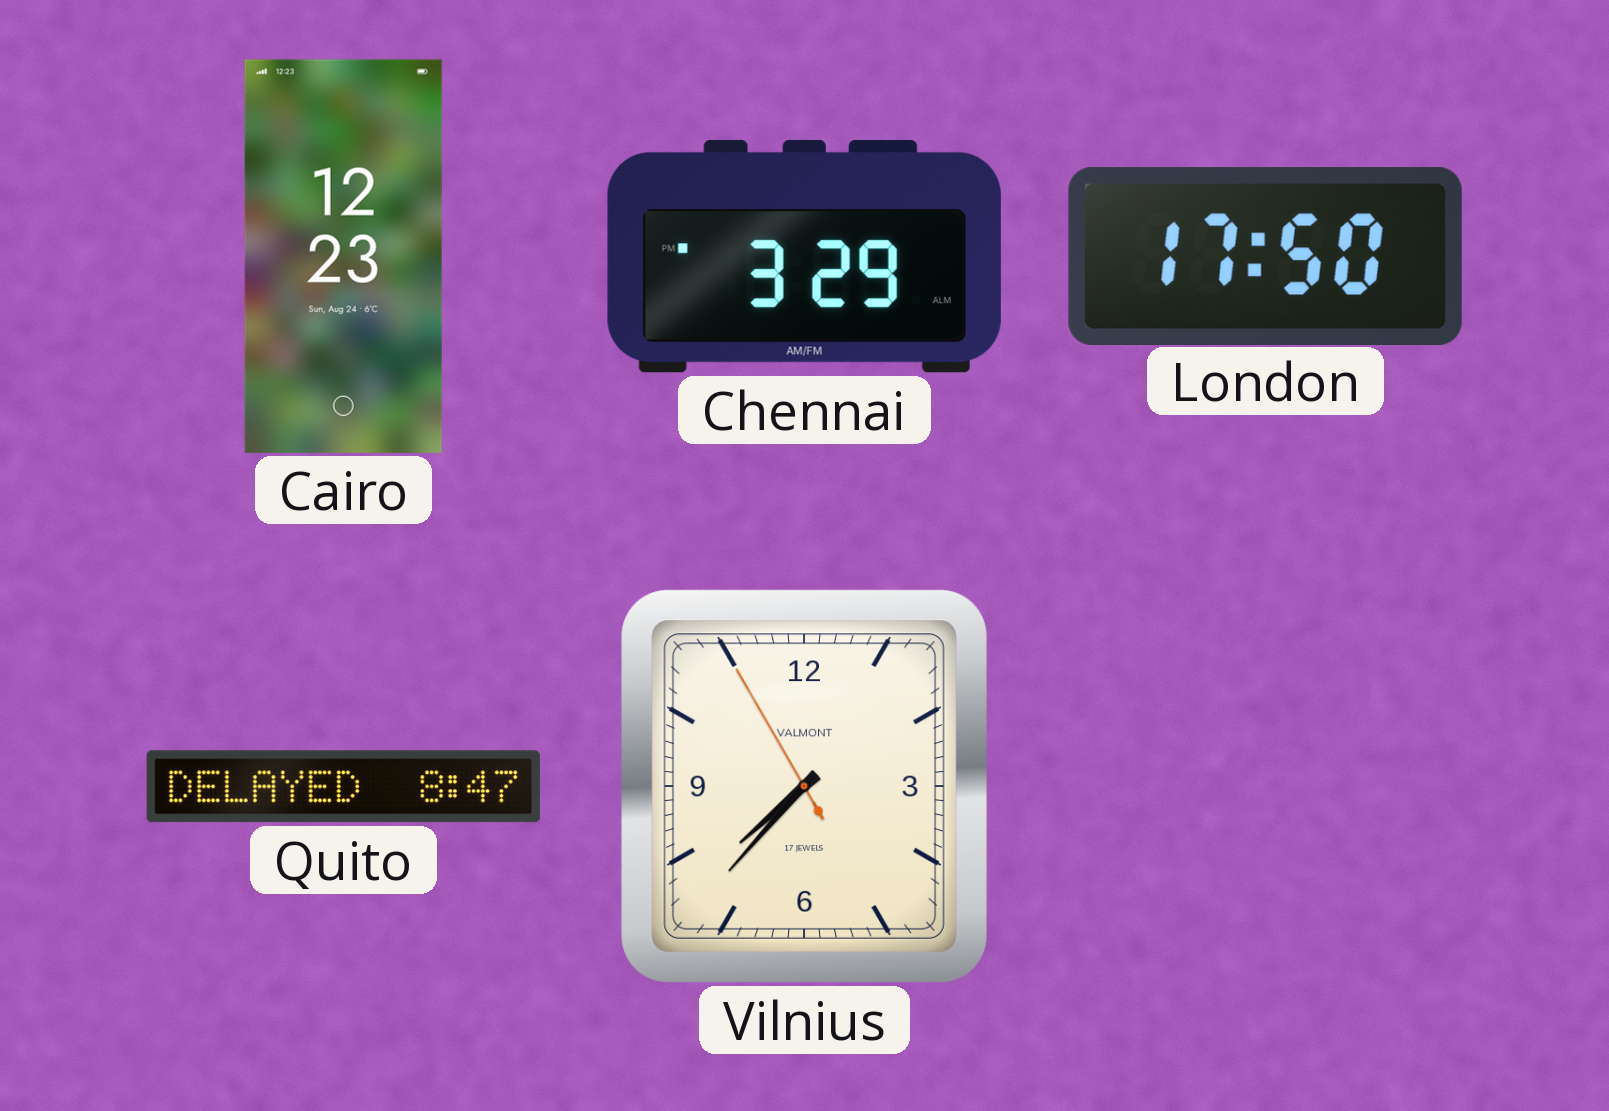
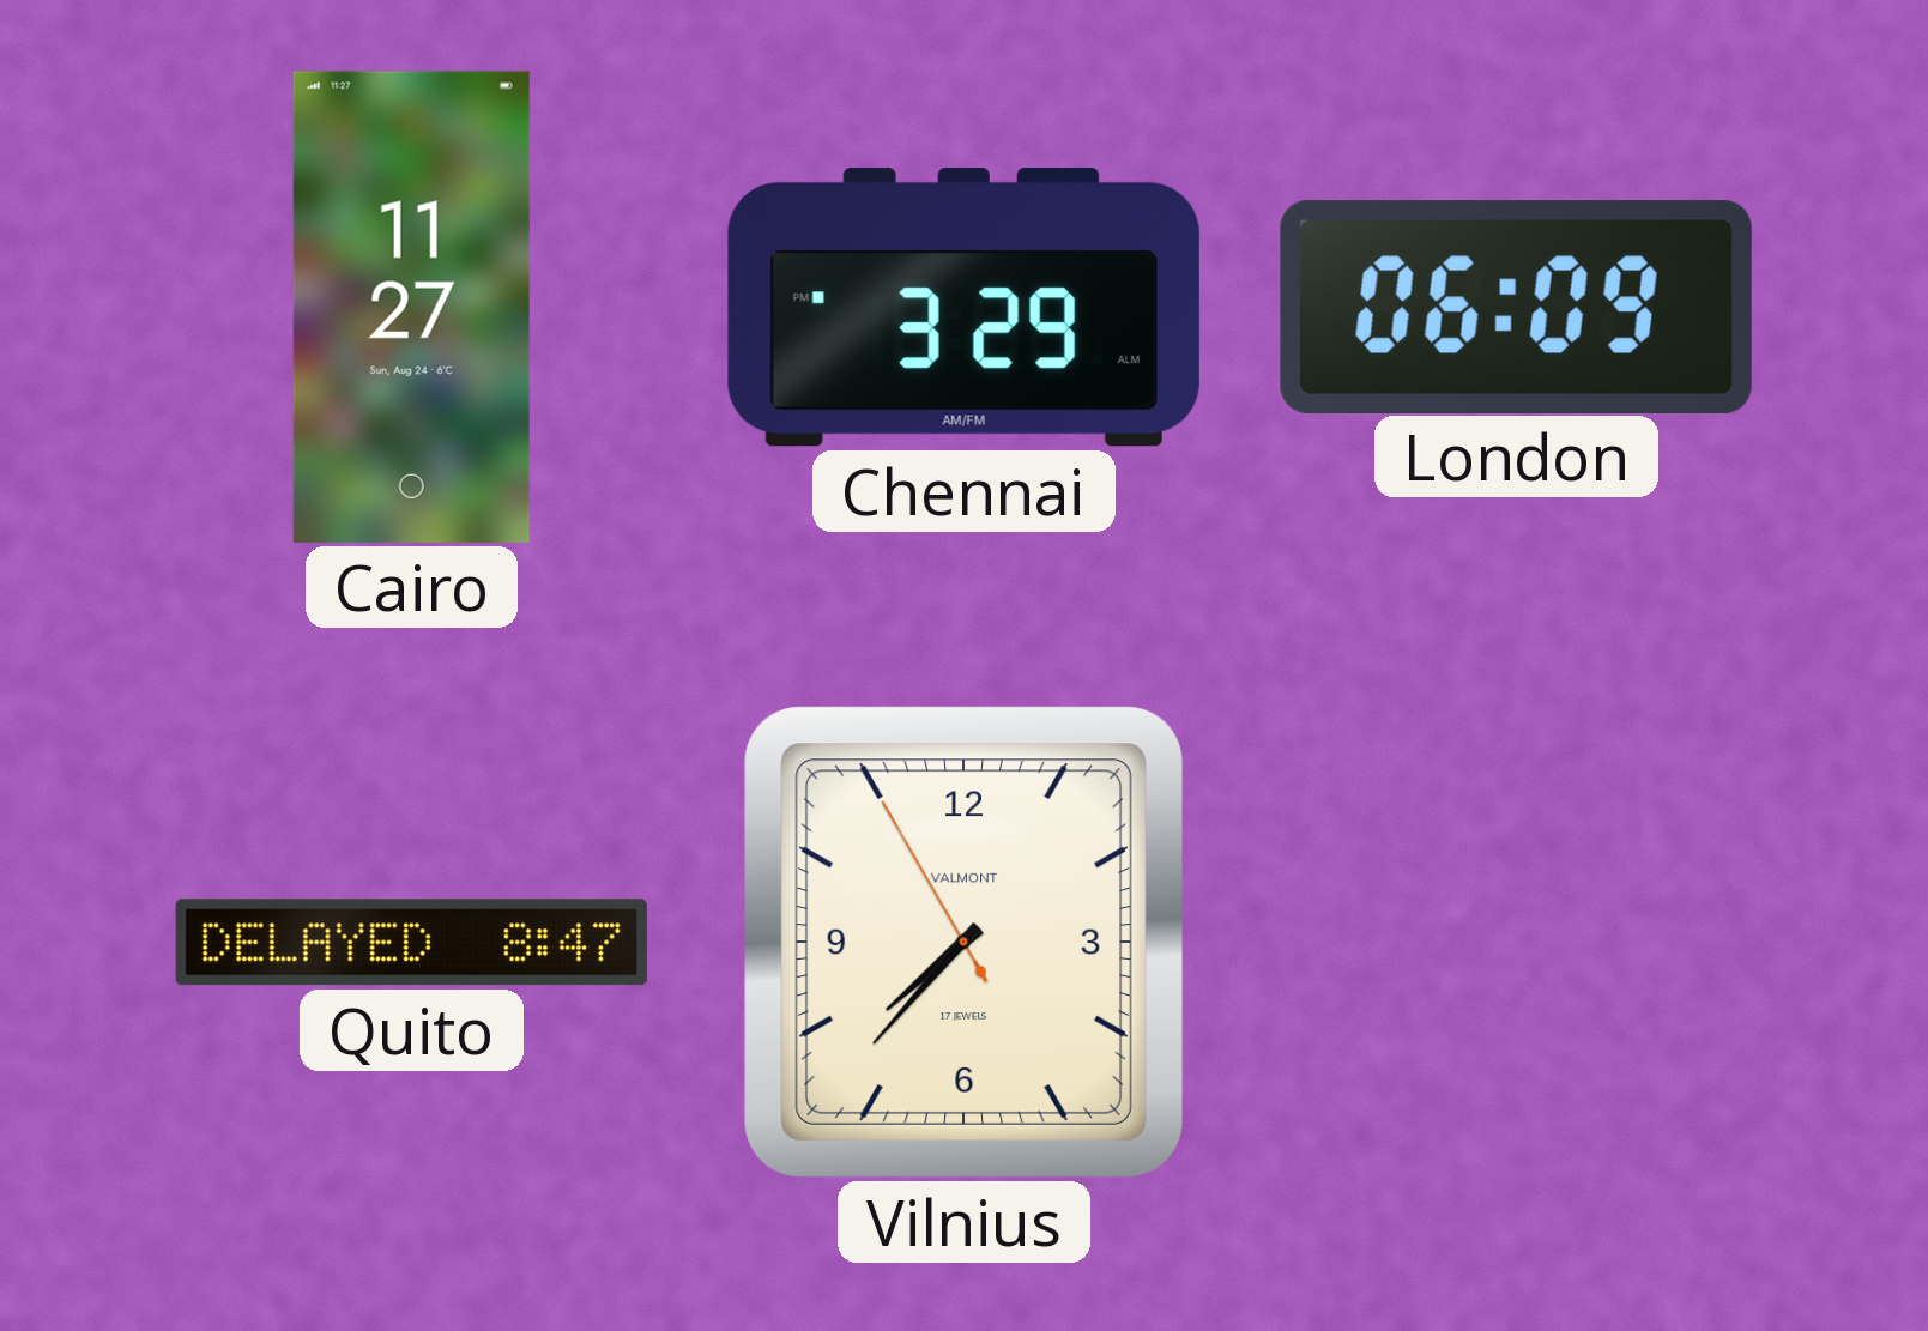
Cairo: 12:23 -> 11:27 (411, 307)
London: 17:50 -> 06:09 (1516, 307)
